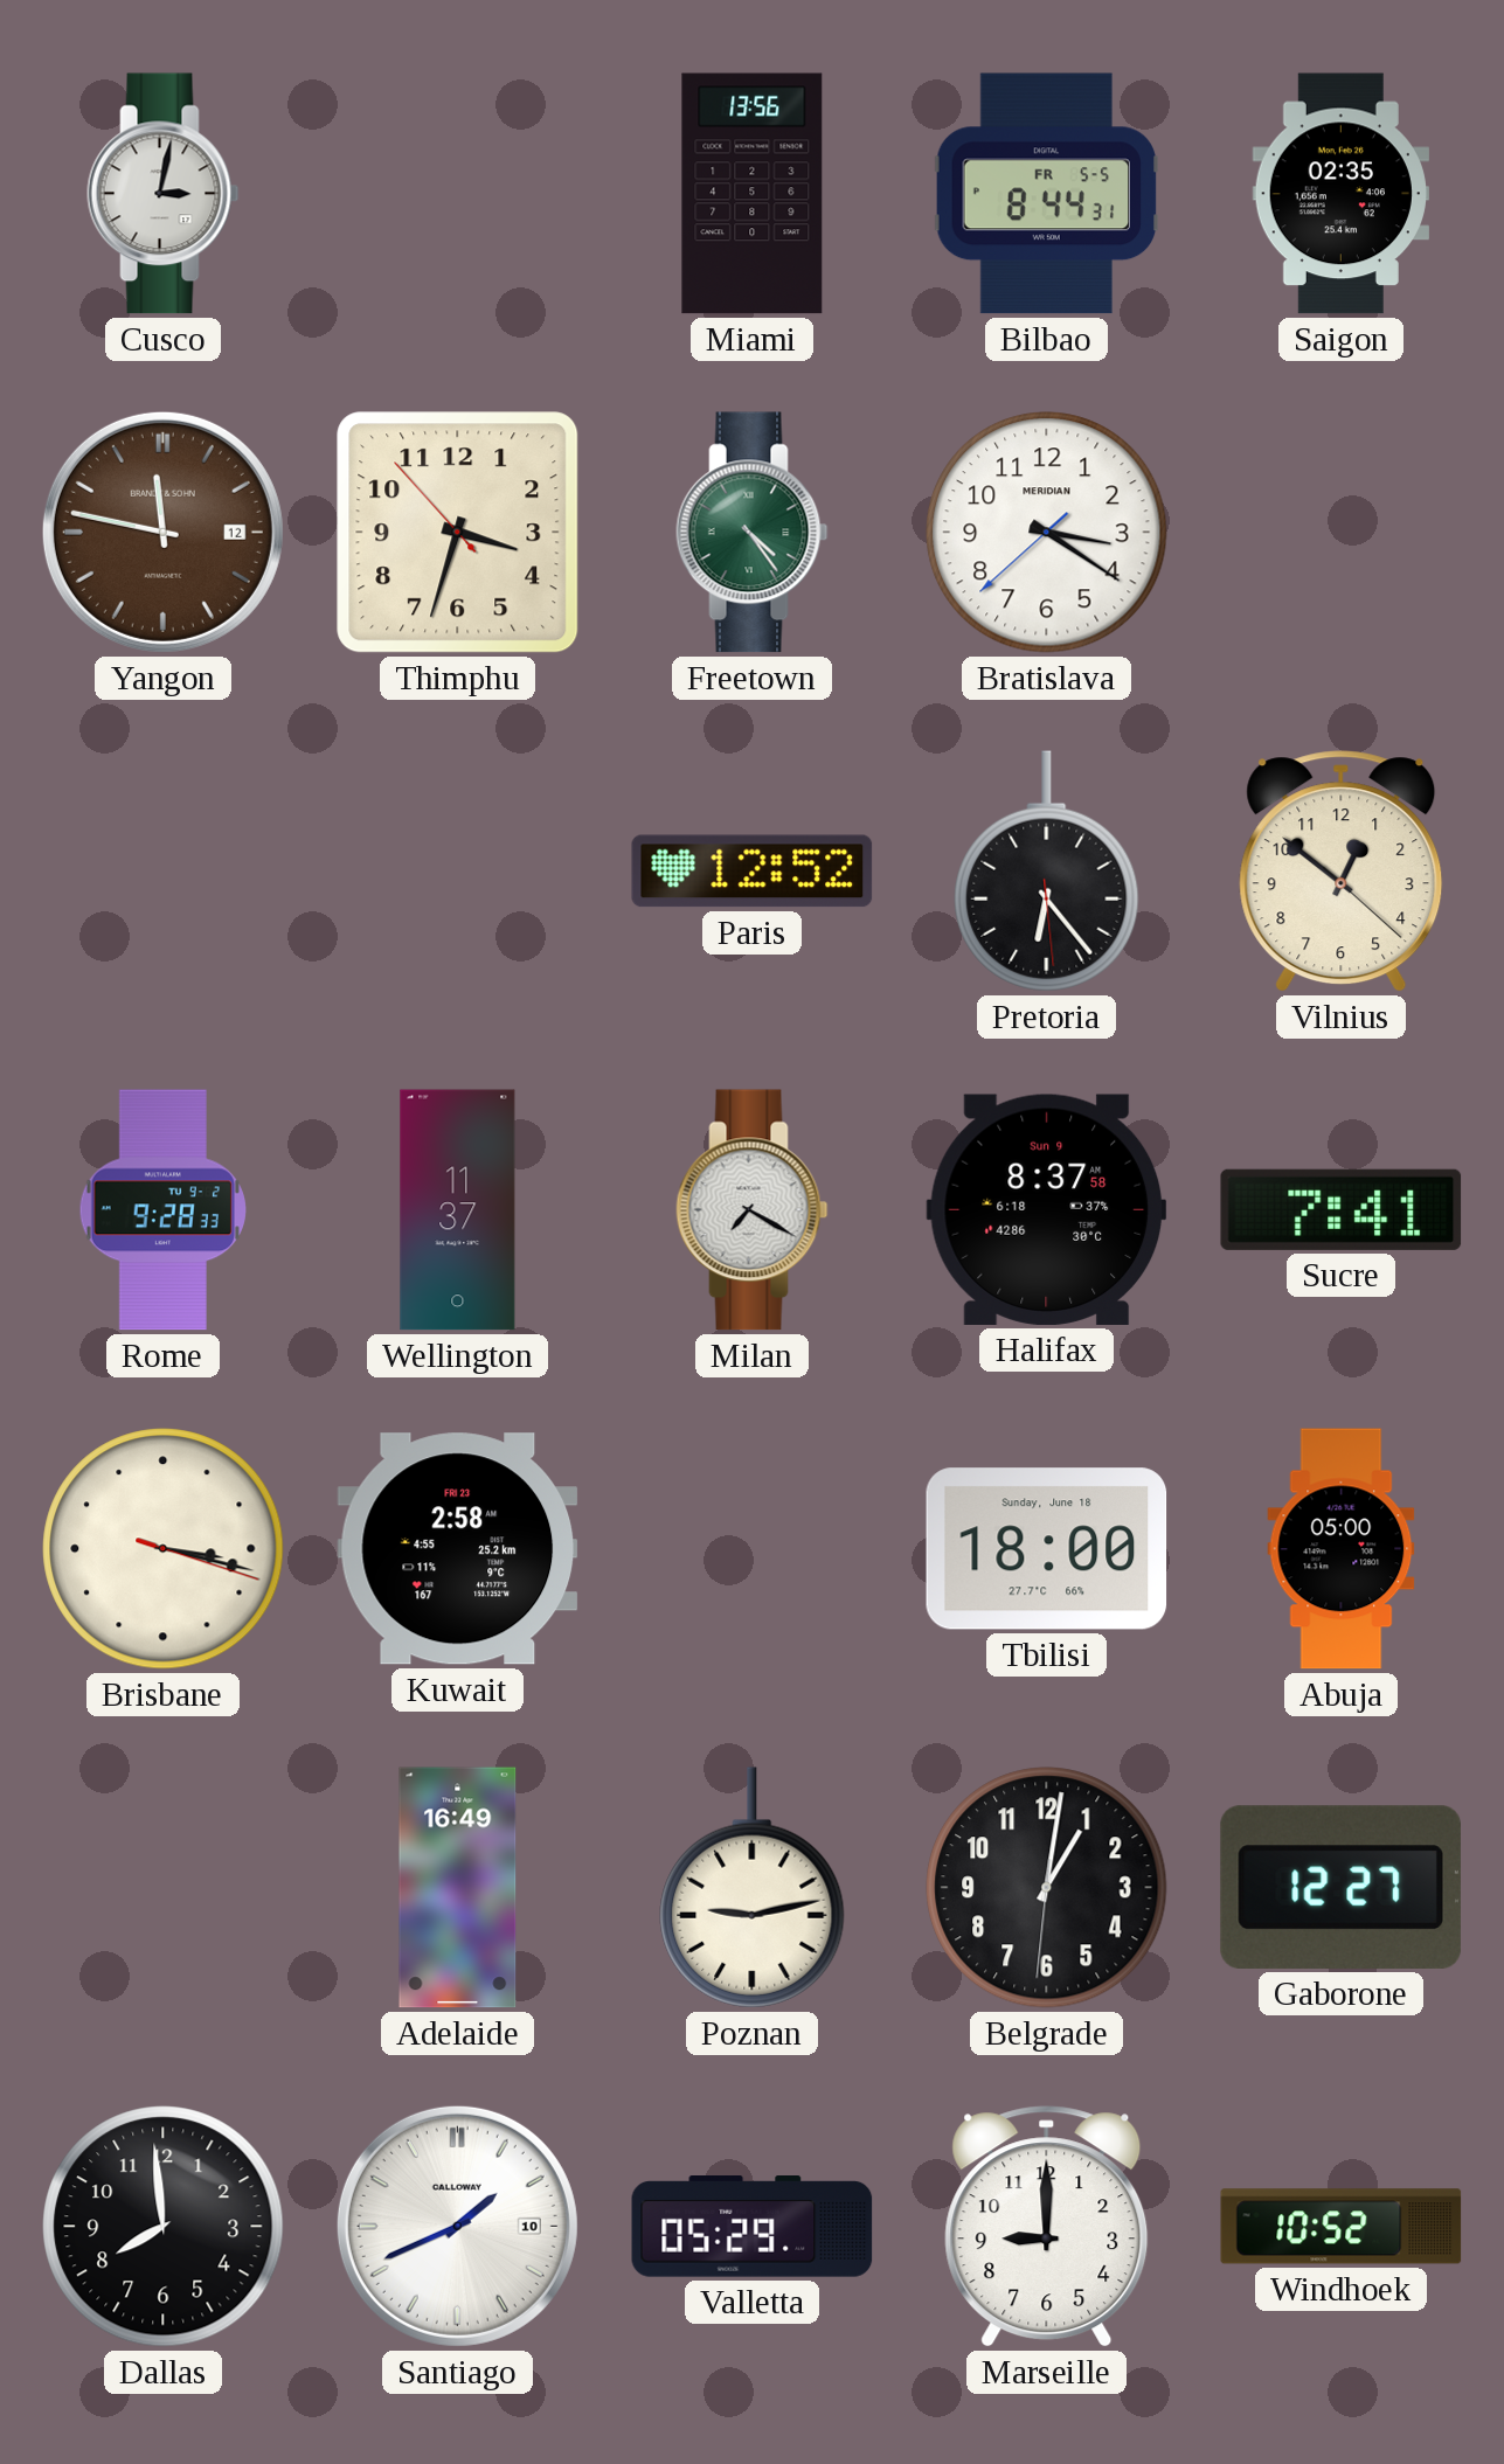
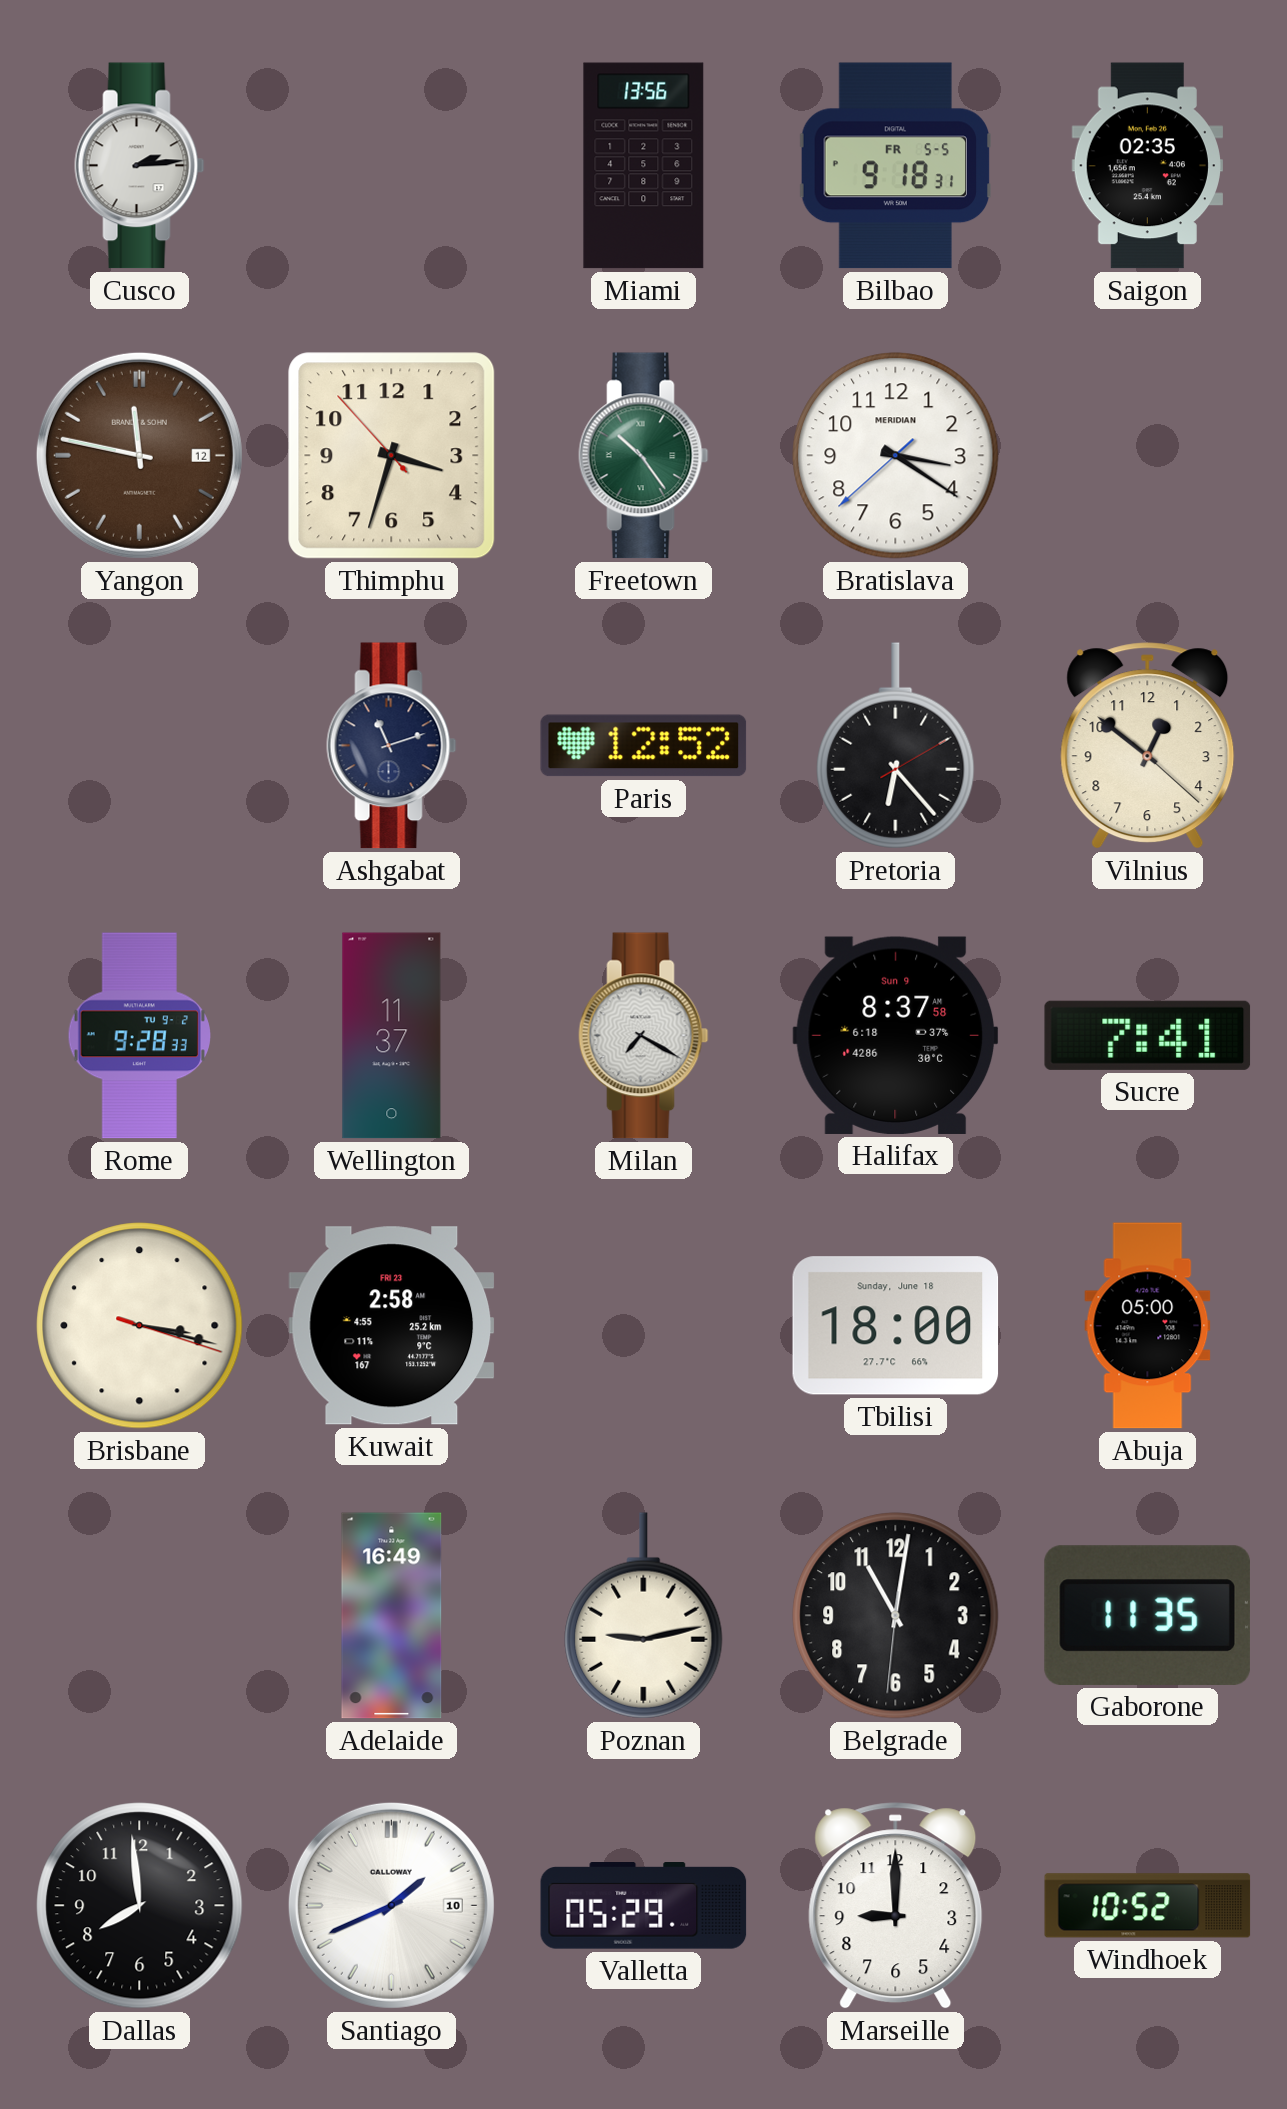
Cusco: 3:02 -> 2:14 (140, 166)
Bilbao: 8:44 -> 9:18 (896, 166)
Freetown: 4:24 -> 10:24 (644, 456)
Ashgabat: none -> 11:12 (392, 746)
Pretoria: 6:23:29 -> 6:23:10 (896, 746)
Belgrade: 1:01 -> 11:01 (896, 1616)
Gaborone: 12:27 -> 11:35 (1147, 1615)
